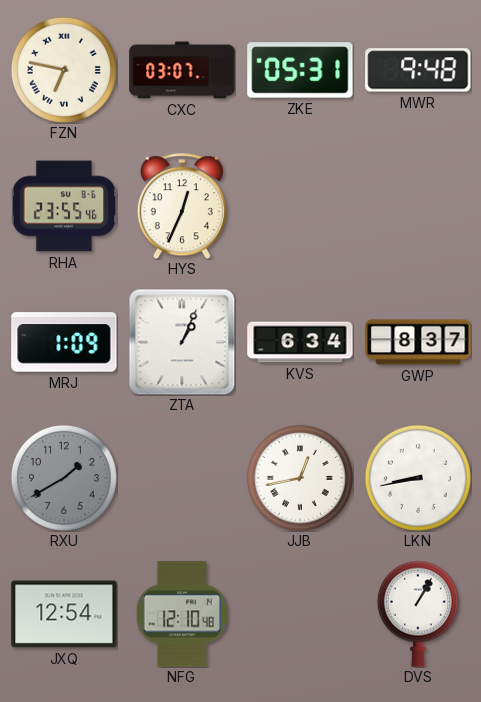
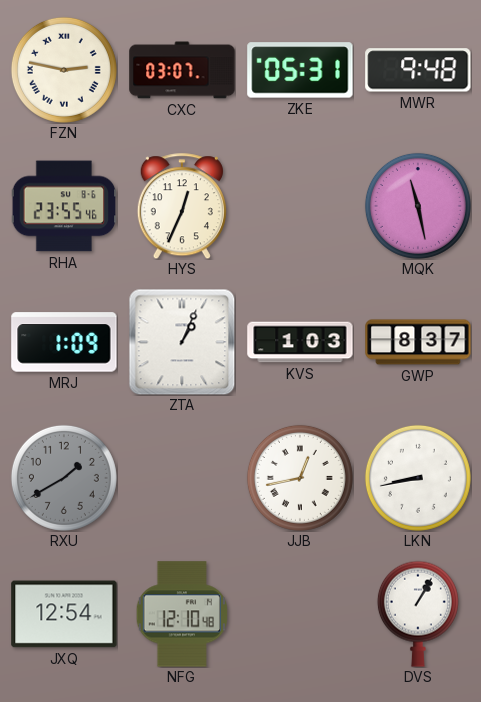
FZN: 6:47 -> 2:47 (64, 70)
MQK: none -> 11:28 (418, 206)
KVS: 6:34 -> 1:03 (300, 342)
